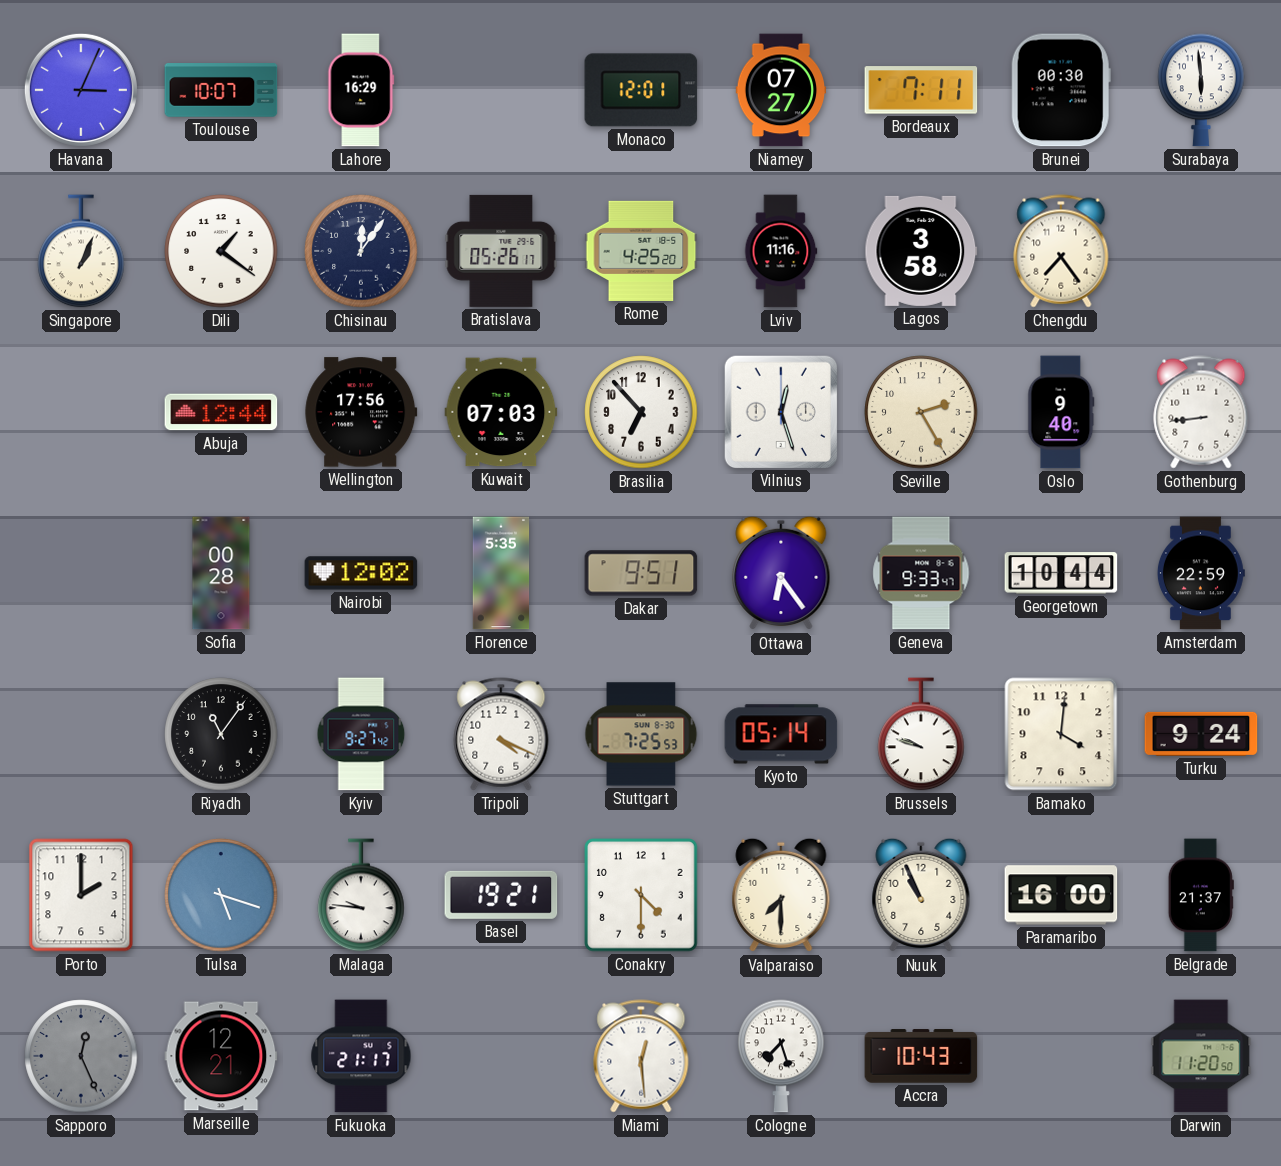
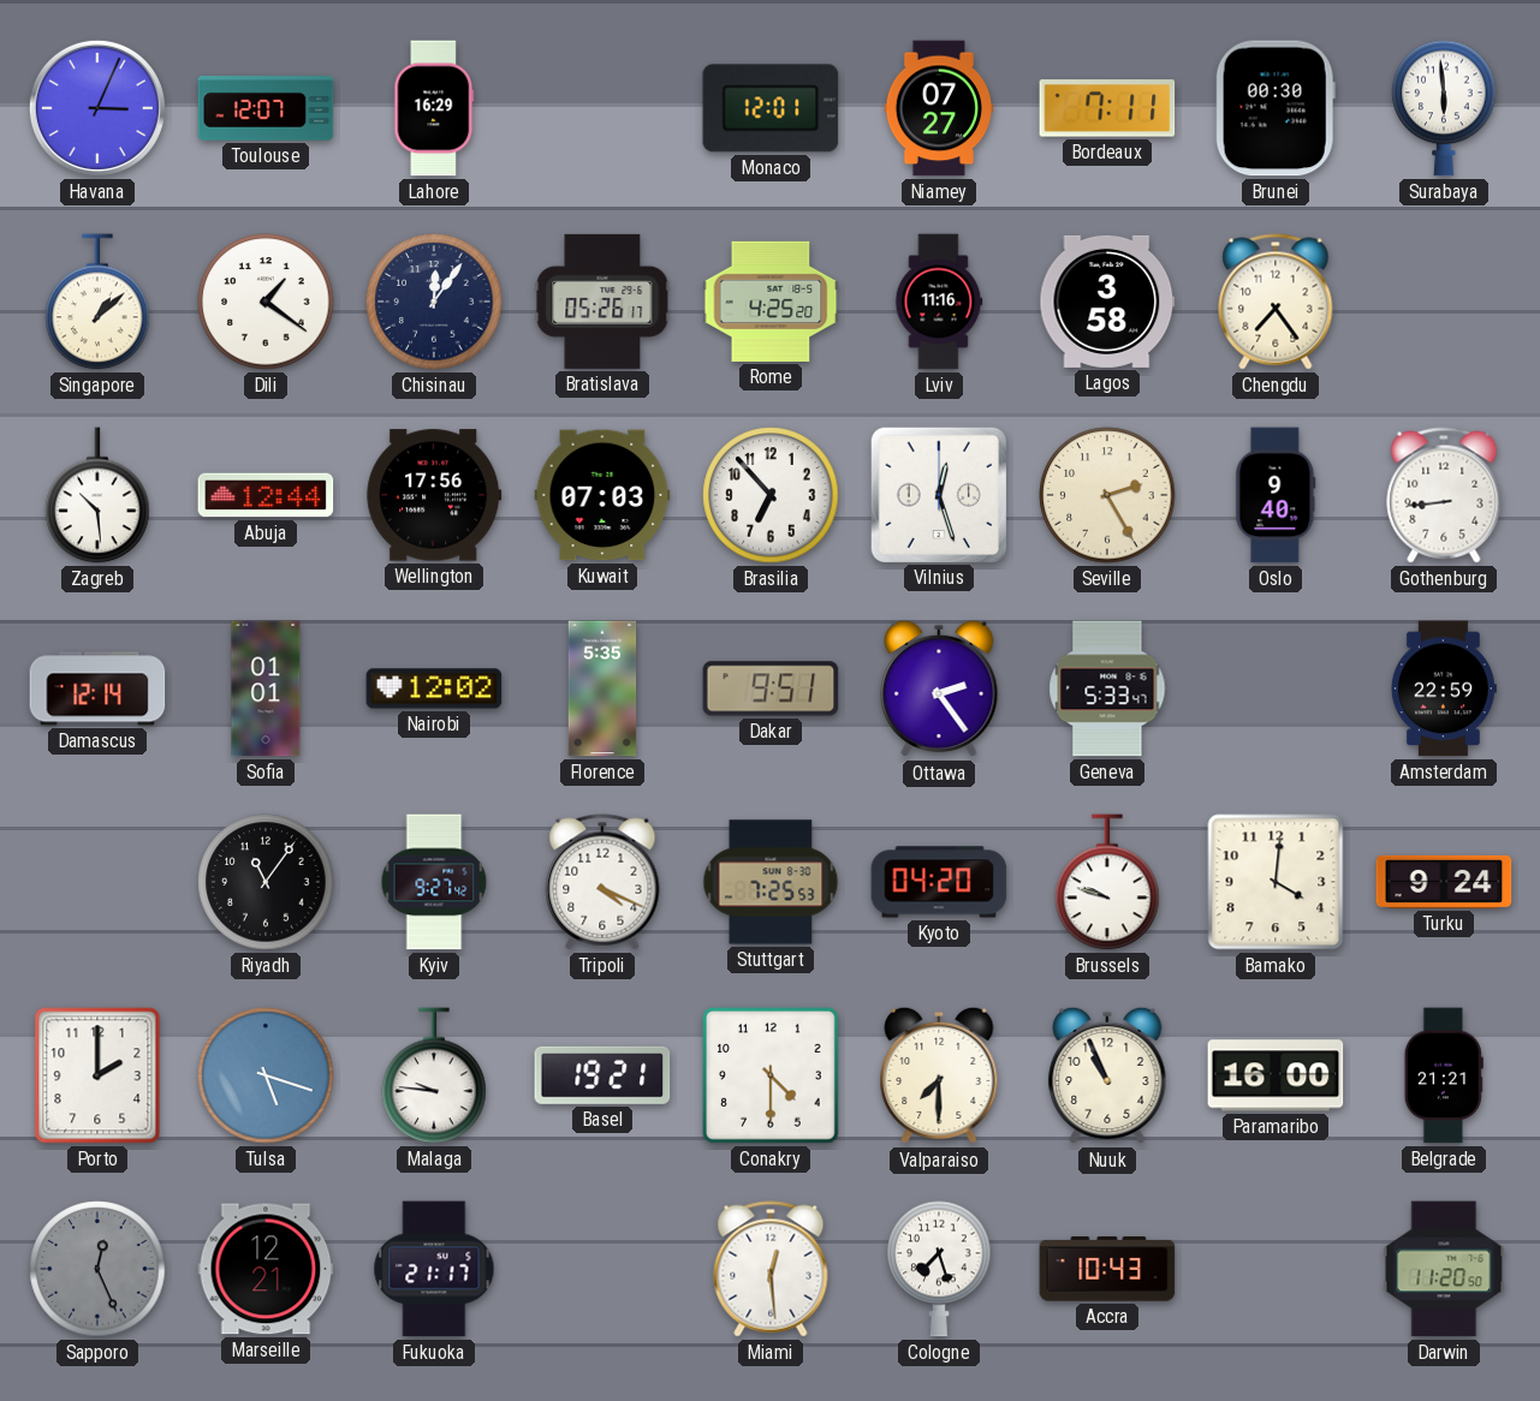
Toulouse: 10:07 -> 12:07 (266, 108)
Singapore: 1:04 -> 1:08 (97, 302)
Zagreb: none -> 10:29 (97, 495)
Damascus: none -> 12:14 (97, 688)
Sofia: 00:28 -> 01:01 (266, 688)
Ottawa: 6:24 -> 2:24 (939, 688)
Geneva: 9:33 -> 5:33 (1107, 688)
Georgetown: 10:44 -> none (1061, 573)
Kyoto: 05:14 -> 04:20 (939, 882)
Belgrade: 21:37 -> 21:21 (1444, 1075)
